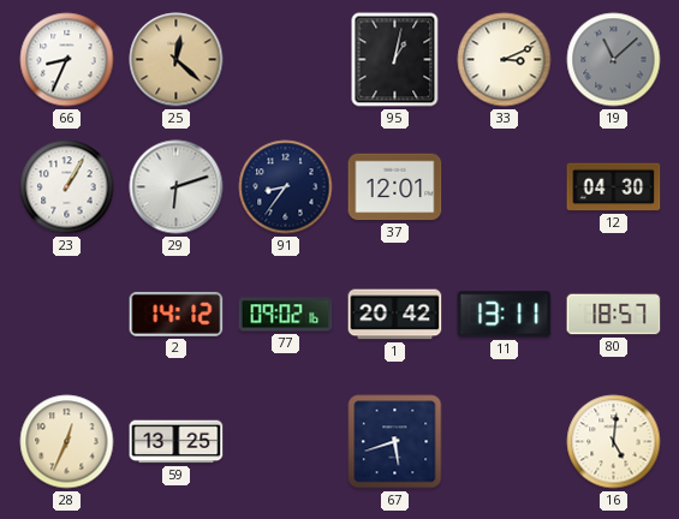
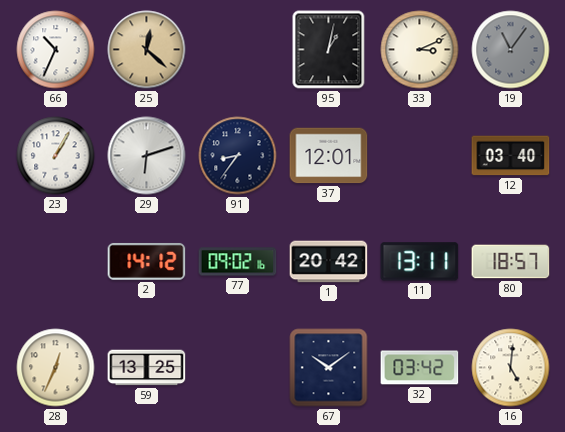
66: 8:34 -> 10:34 (56, 50)
19: 11:08 -> 11:06 (511, 50)
12: 04:30 -> 03:40 (511, 156)
67: 5:42 -> 10:09 (329, 368)
32: none -> 03:42 (420, 368)
